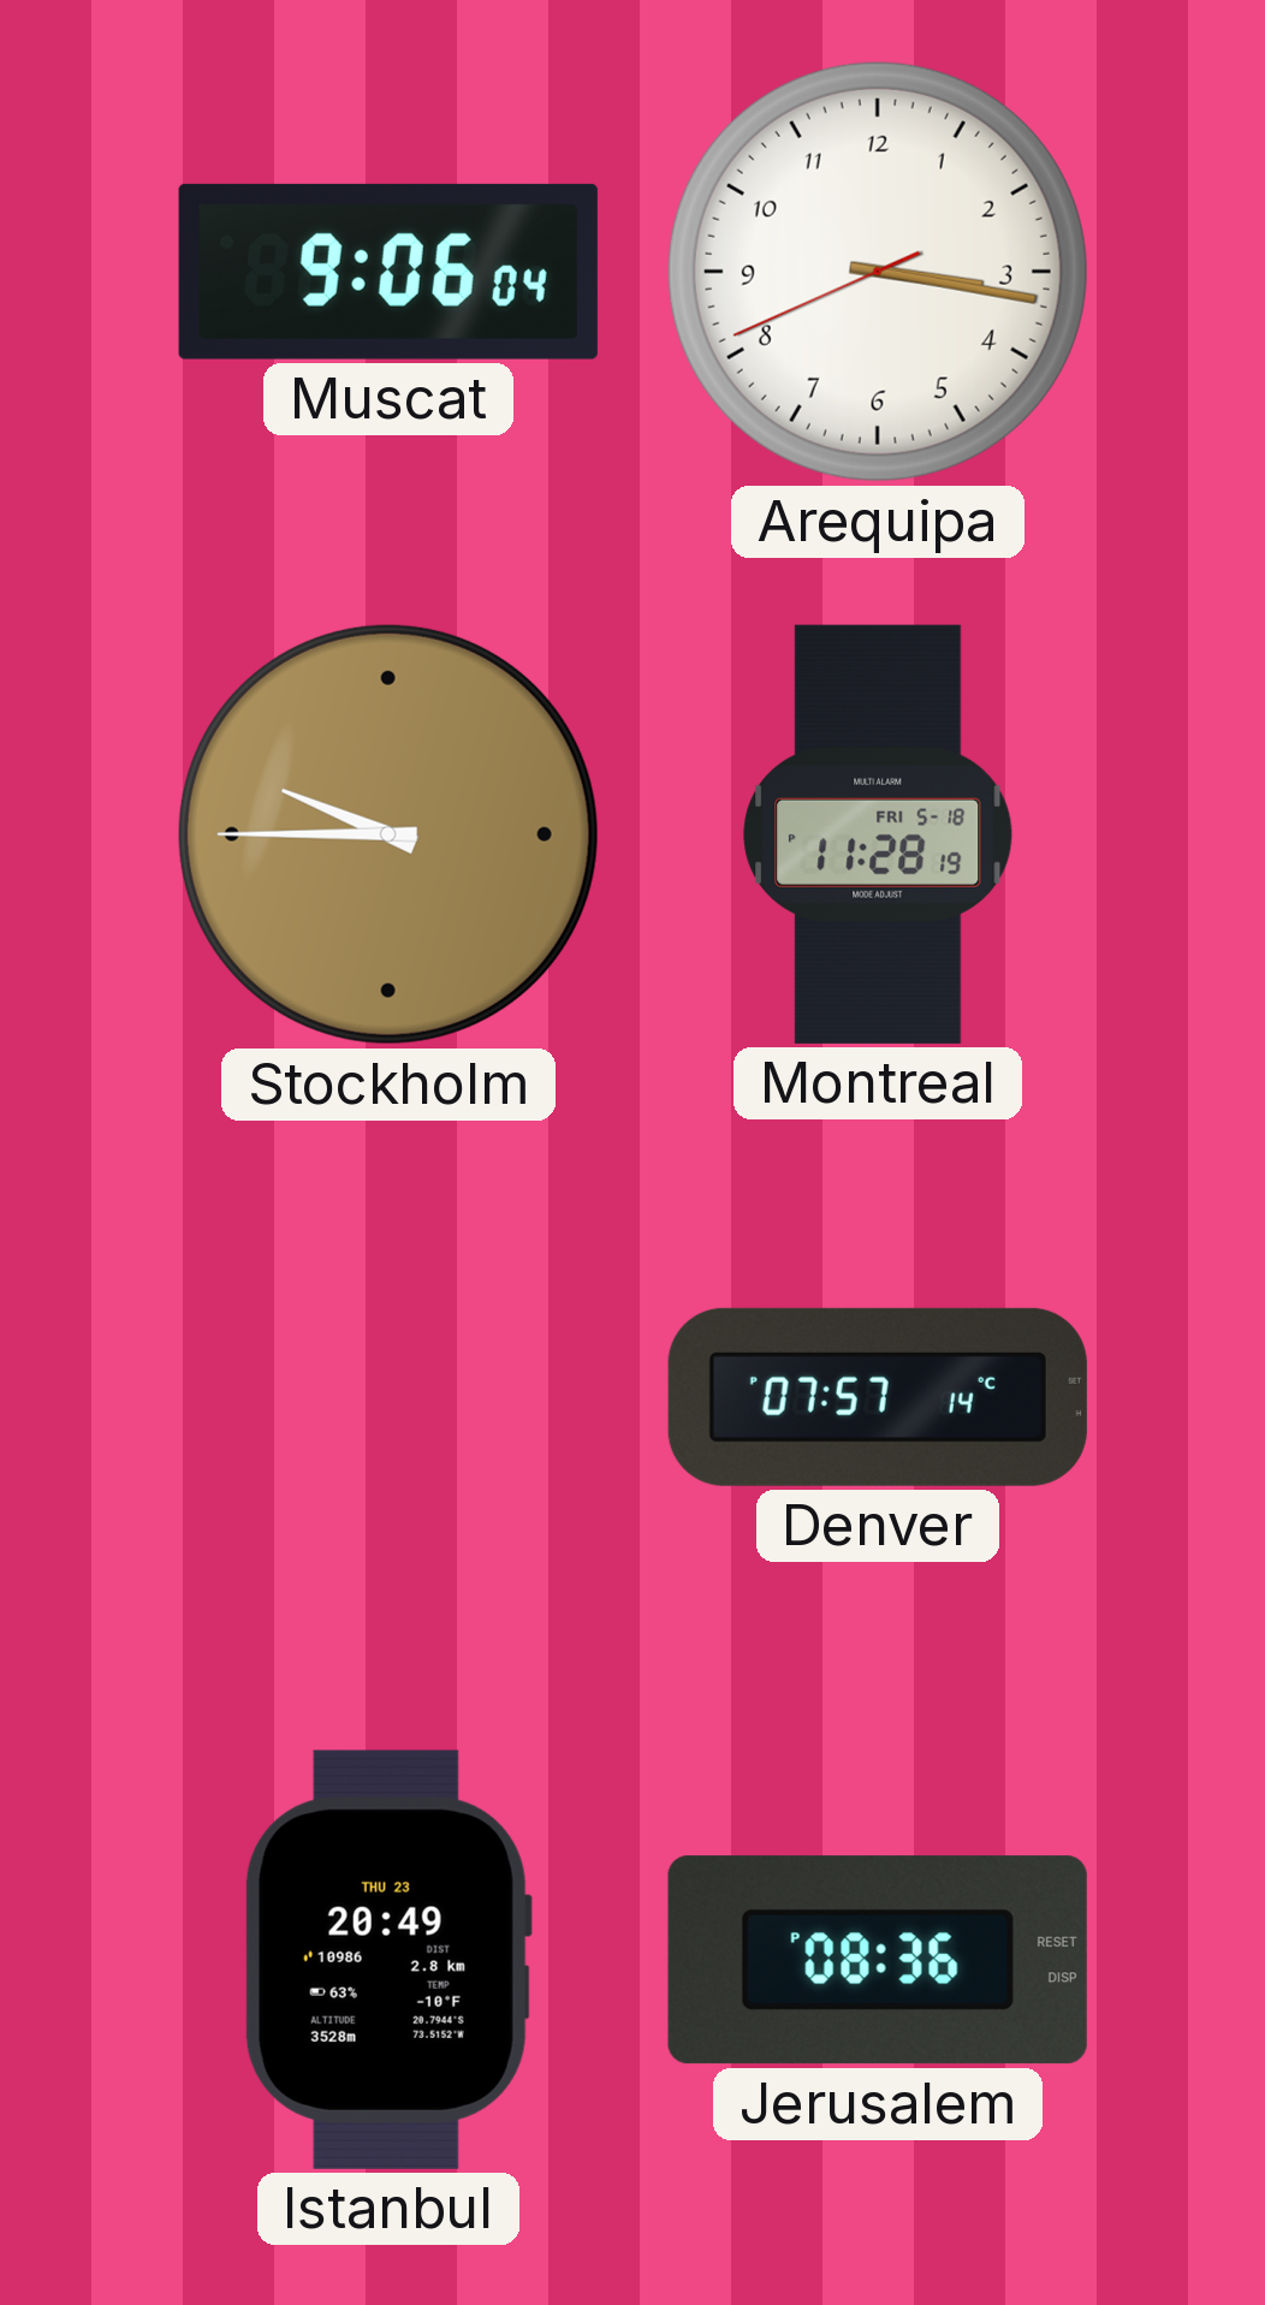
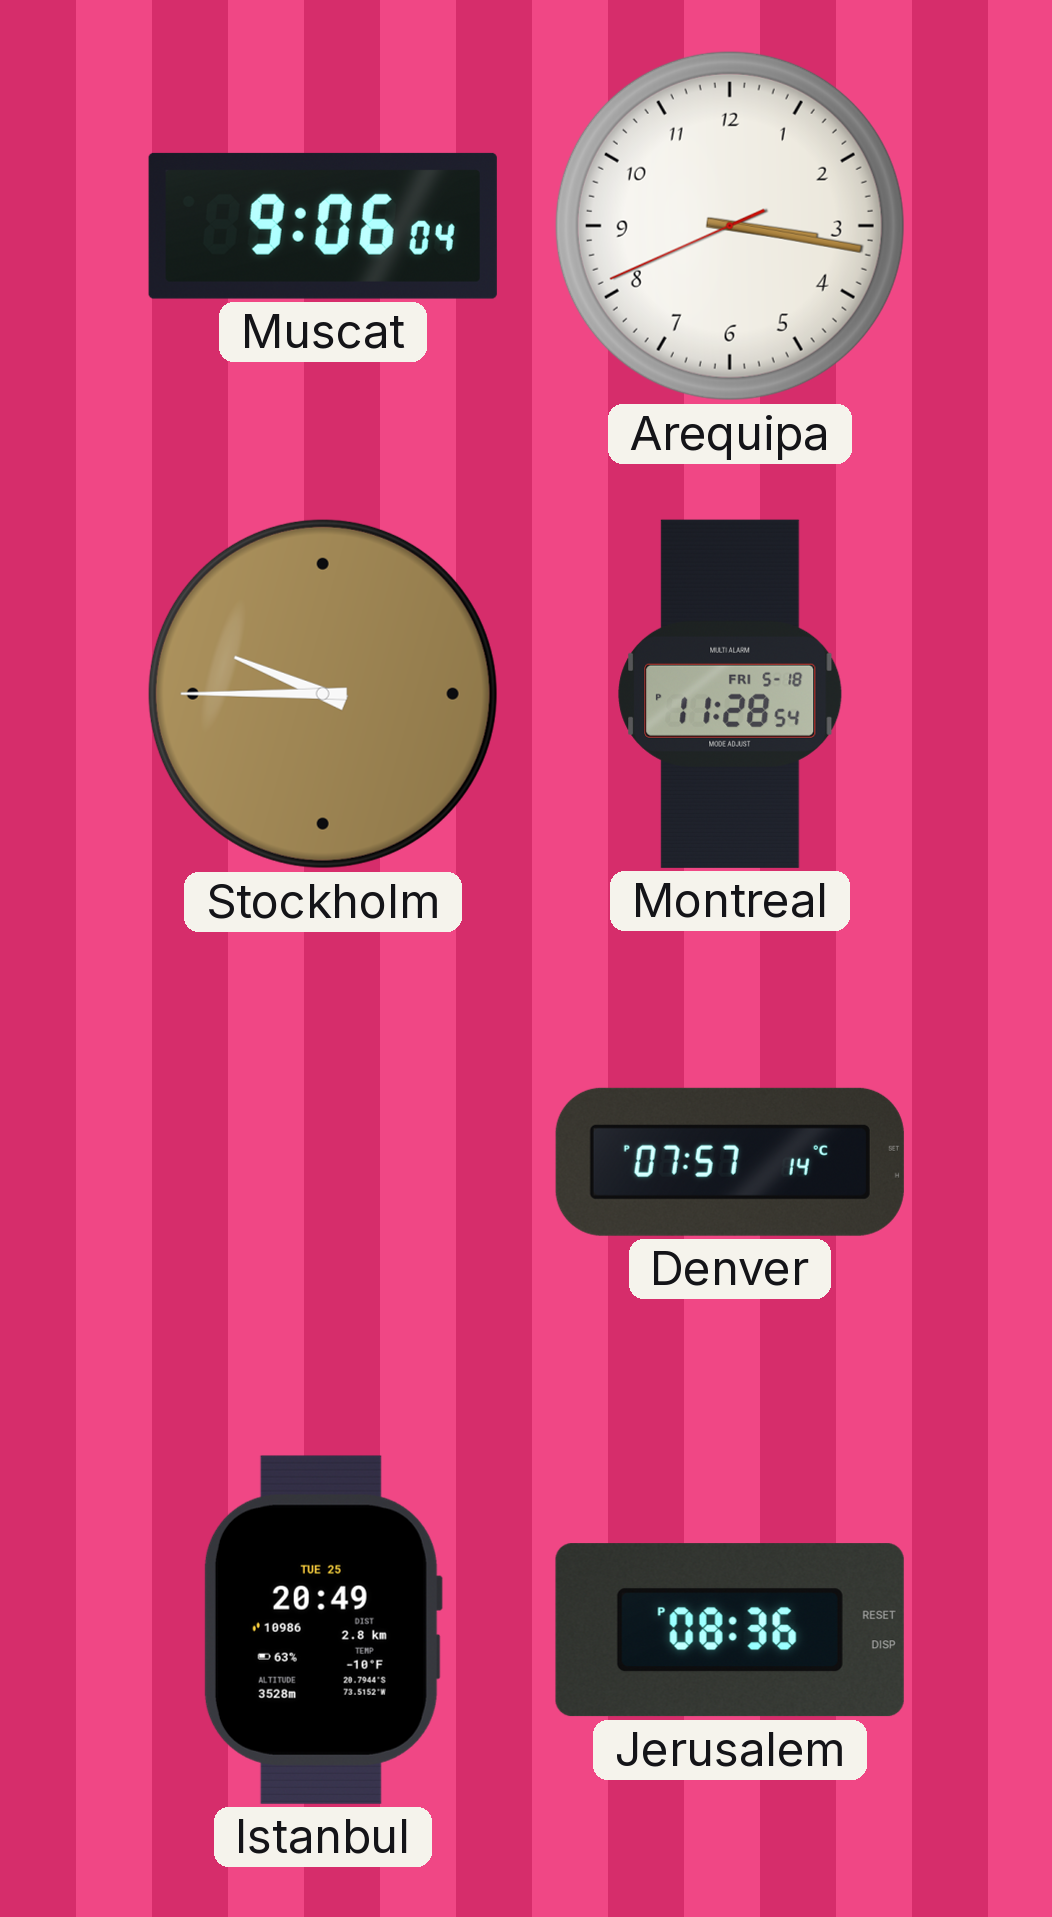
Montreal: 11:28:19 PM -> 11:28:54 PM (730, 694)
Istanbul date: THU 23 -> TUE 25 (322, 1630)
